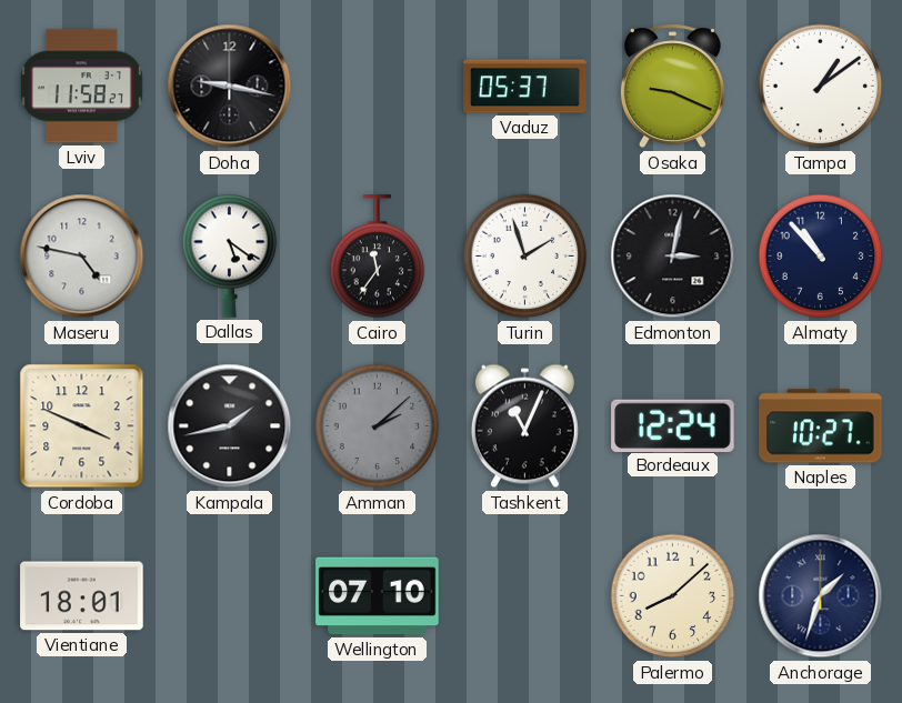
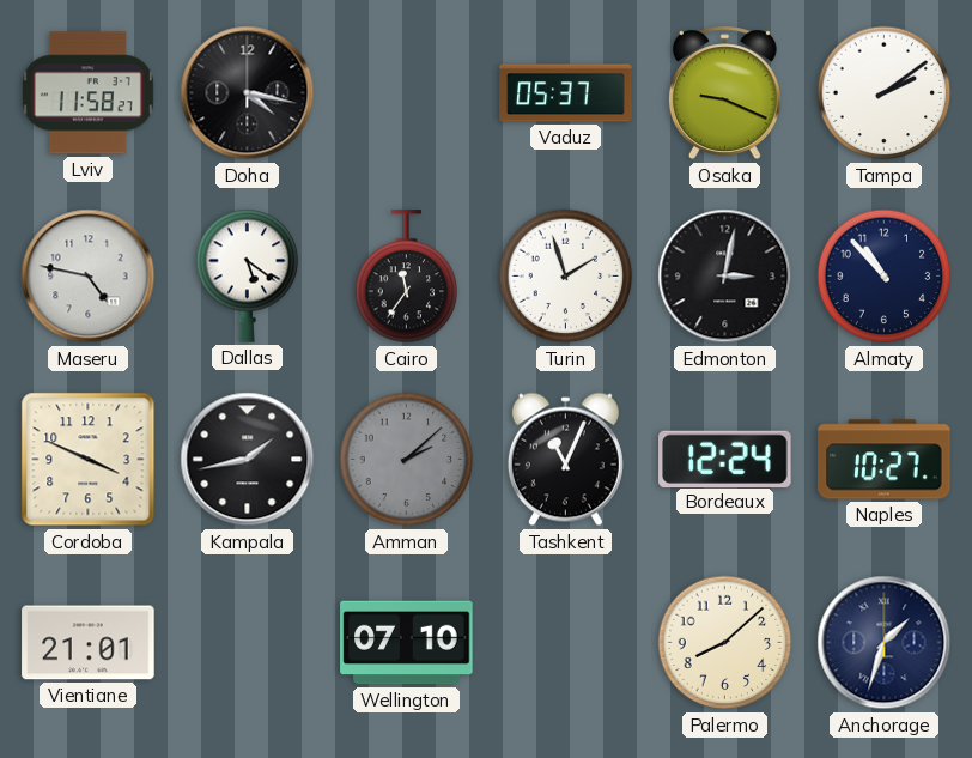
Doha: 9:17 -> 4:17 (248, 93)
Tampa: 1:09 -> 2:09 (885, 93)
Vientiane: 18:01 -> 21:01 (89, 643)
